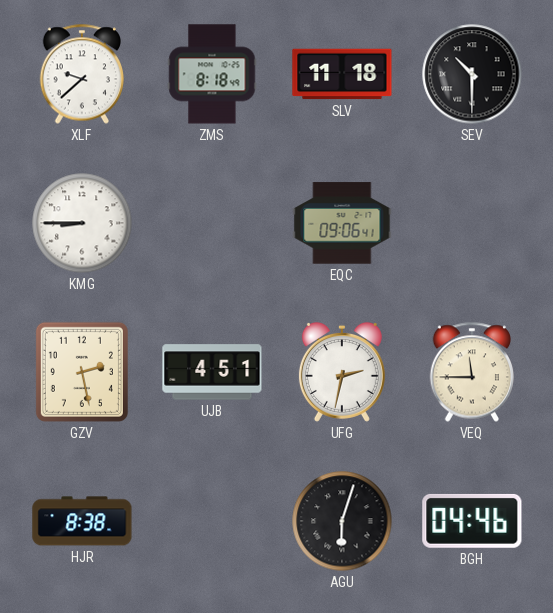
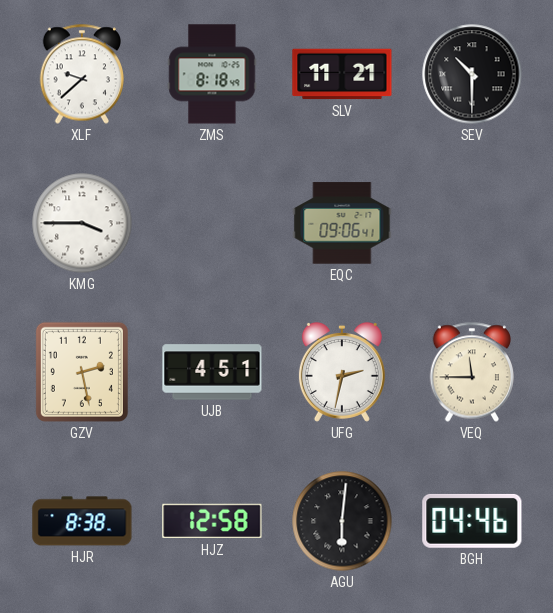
SLV: 11:18 -> 11:21 (342, 74)
KMG: 8:45 -> 3:45 (82, 223)
HJZ: none -> 12:58 (212, 521)
AGU: 6:03 -> 6:01 (342, 521)
